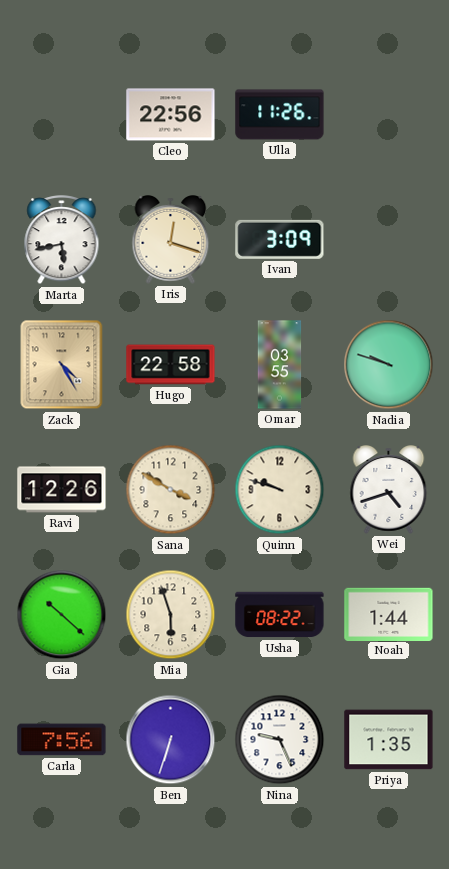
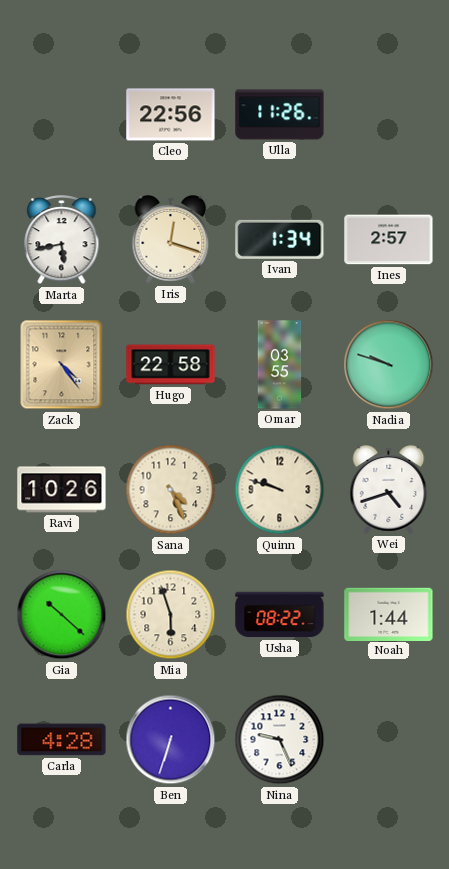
Ivan: 3:09 -> 1:34 (280, 239)
Ines: none -> 2:57 (389, 240)
Zack: 4:25 -> 4:24 (62, 365)
Ravi: 12:26 -> 10:26 (62, 490)
Sana: 3:50 -> 4:26 (171, 490)
Carla: 7:56 -> 4:28 (62, 740)
Priya: 1:35 -> none (389, 740)
